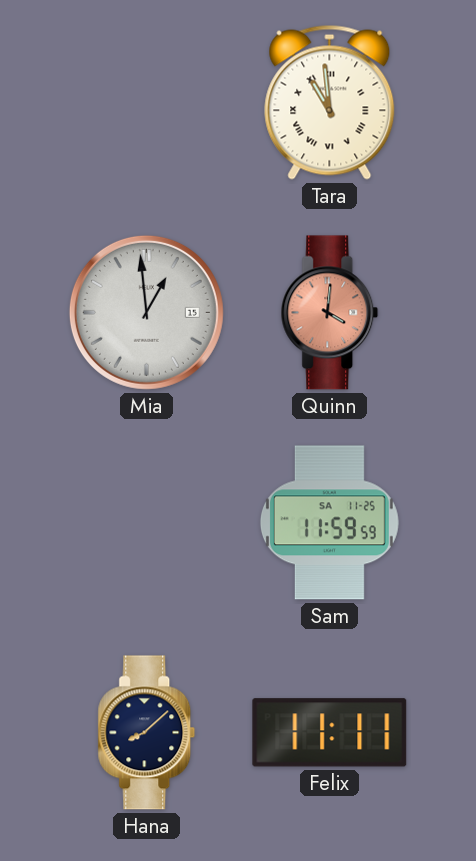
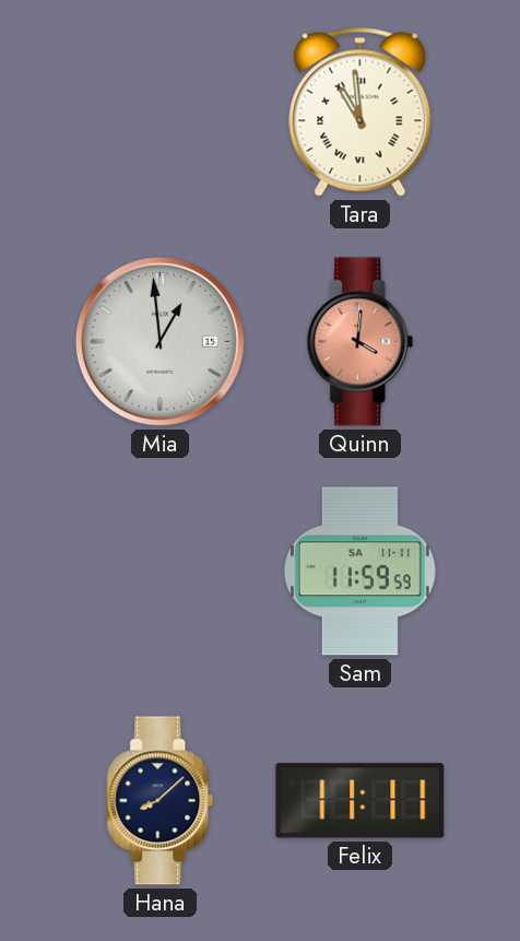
Sam date: SA 11-25 -> SA 11-11 (359, 572)
